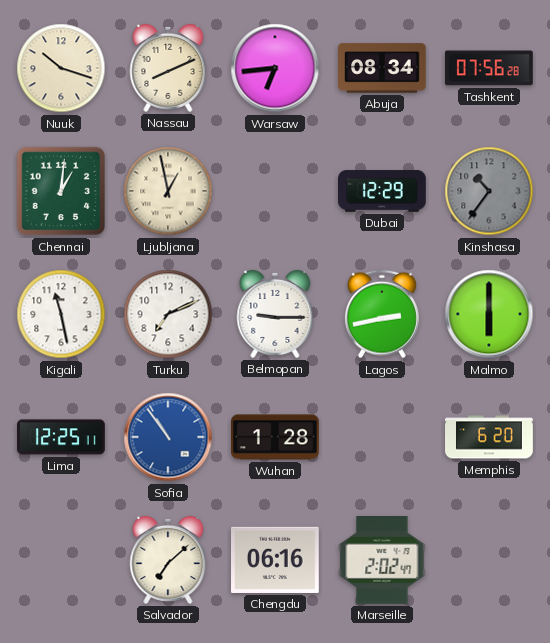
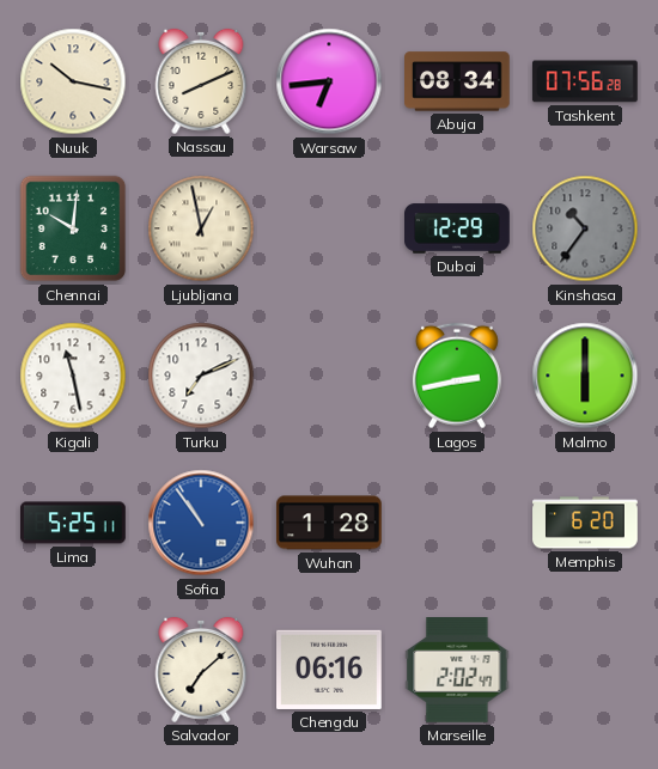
Nuuk: 10:18 -> 10:17 (73, 81)
Chennai: 1:01 -> 10:01 (73, 228)
Belmopan: 9:15 -> none (275, 314)
Lima: 12:25 -> 5:25 (74, 523)
